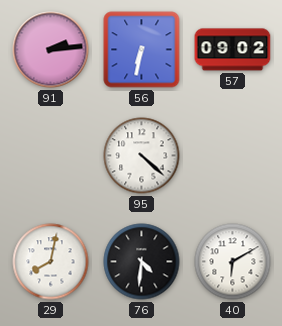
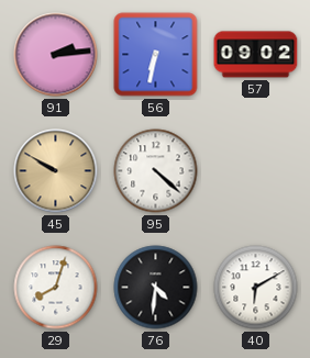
45: none -> 9:50 (56, 171)
29: 8:02 -> 8:03 (56, 288)
